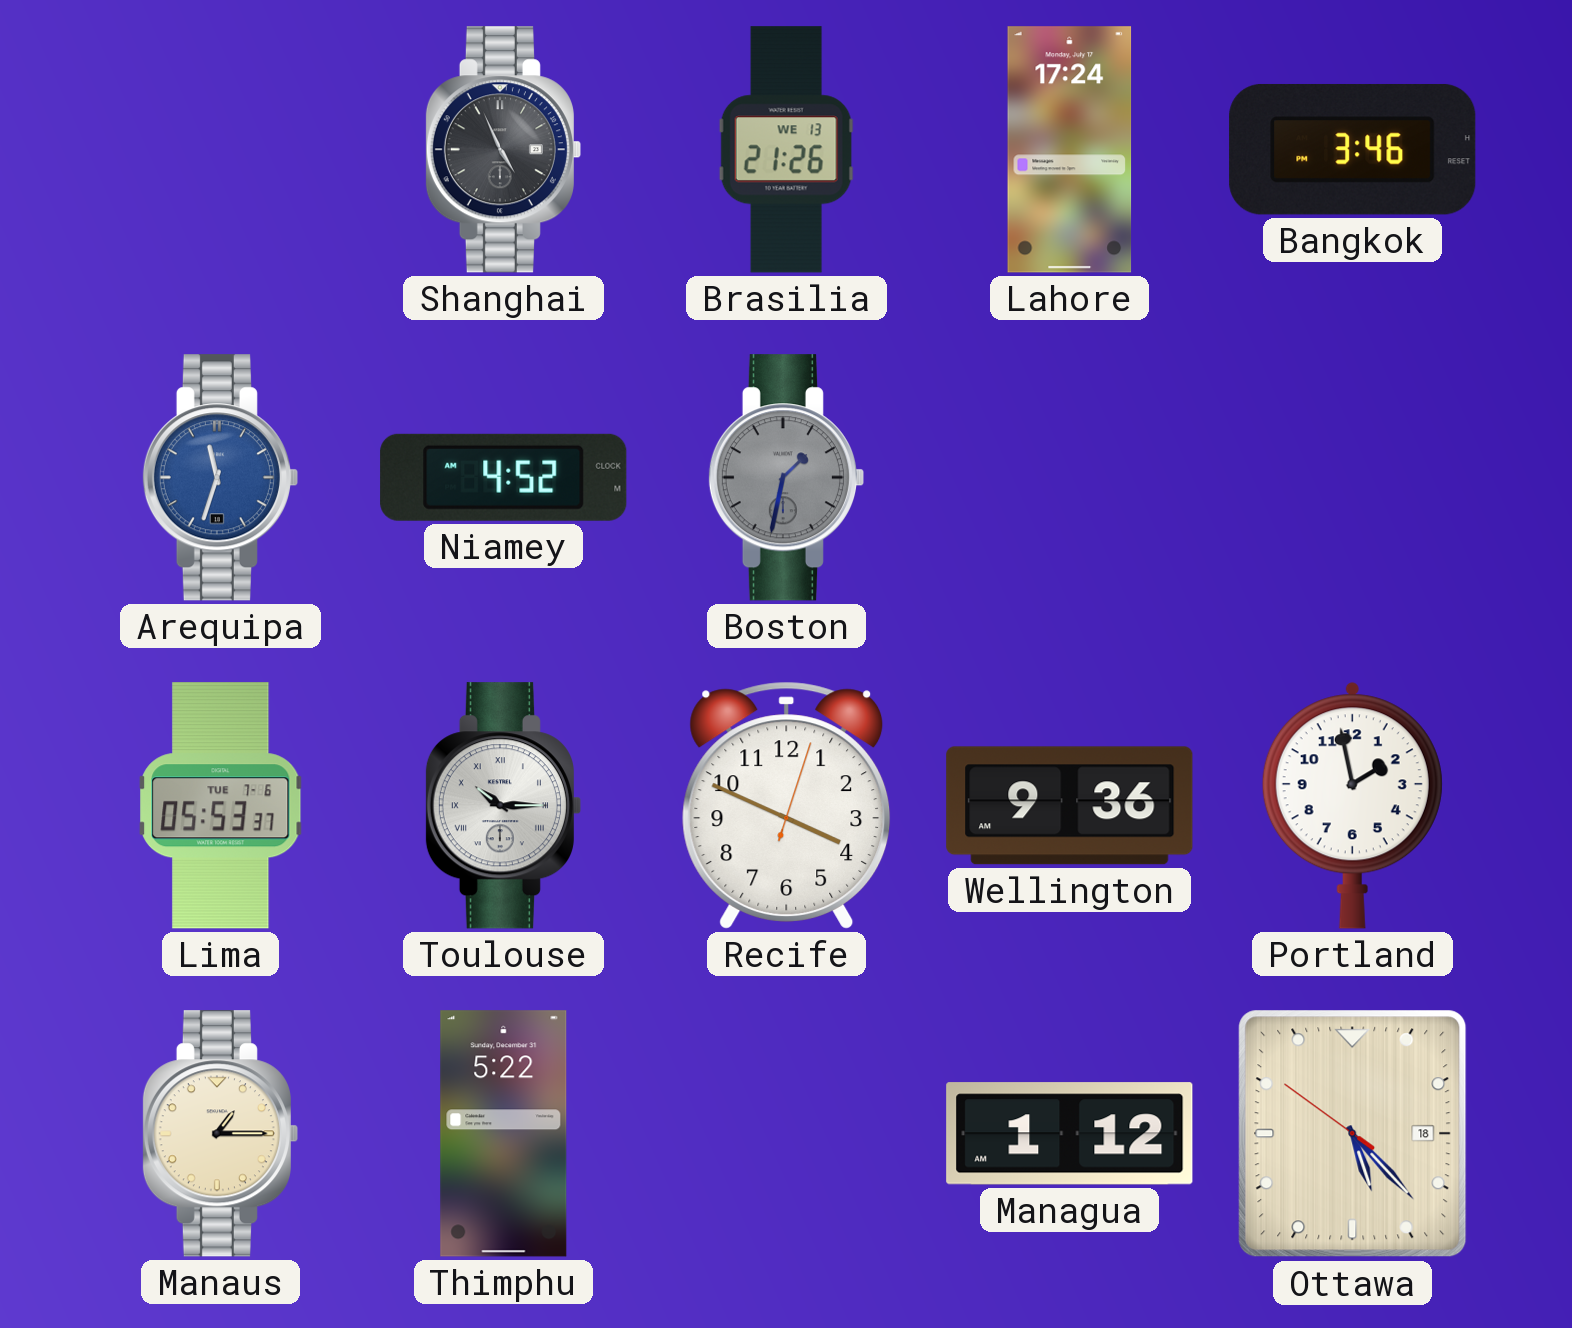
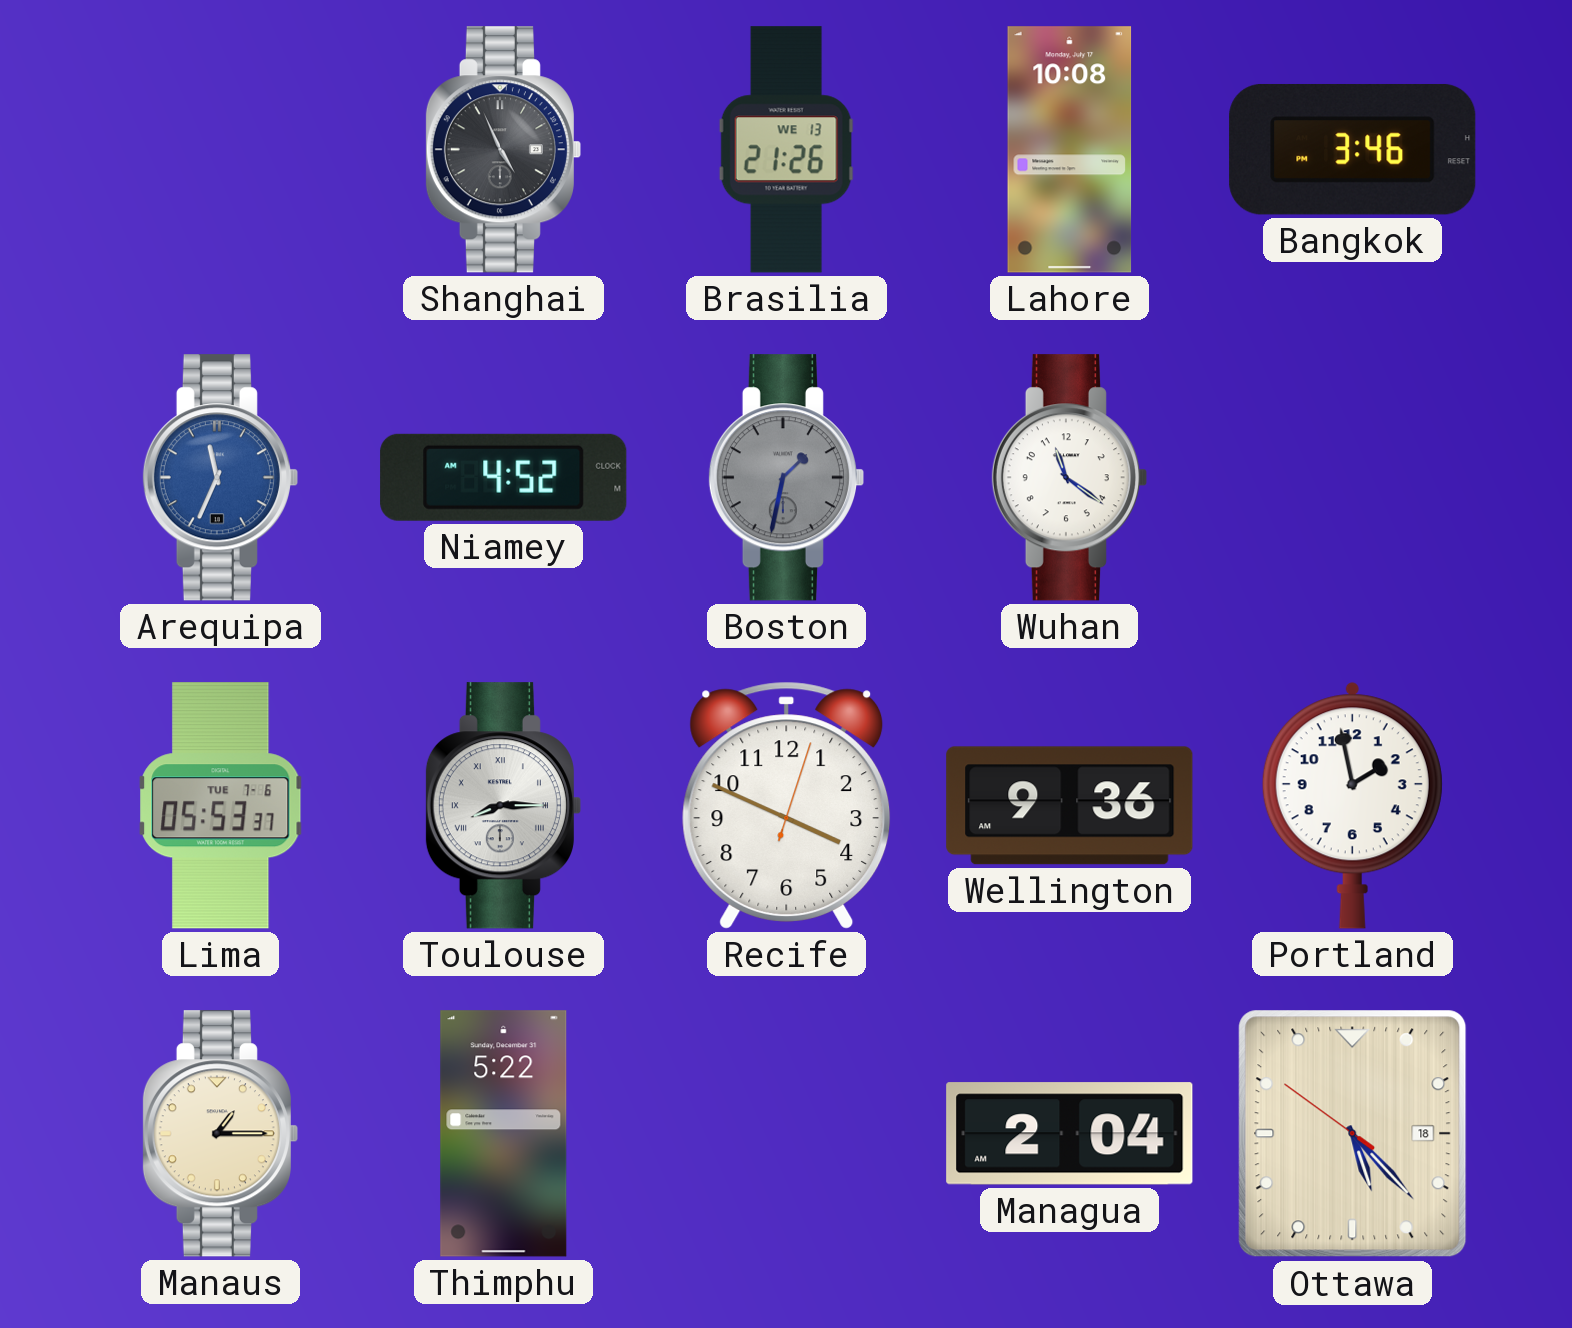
Lahore: 17:24 -> 10:08 (1070, 150)
Arequipa: 11:33 -> 11:34 (220, 478)
Wuhan: none -> 11:21 (1069, 478)
Toulouse: 10:15 -> 8:15 (503, 806)
Managua: 1:12 -> 2:04 (1070, 1134)
